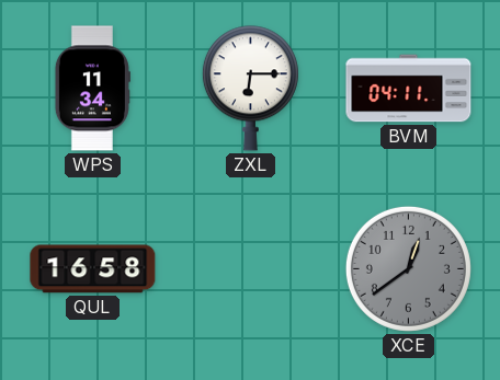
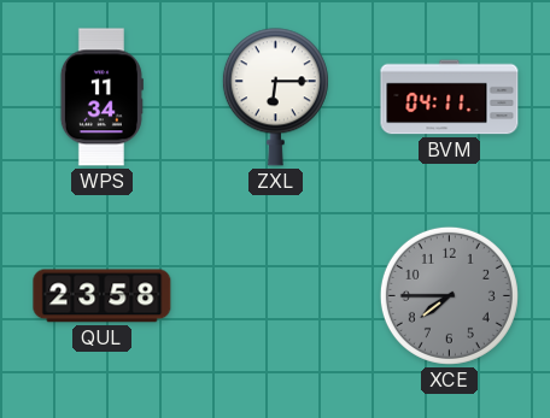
QUL: 16:58 -> 23:58 (103, 296)
XCE: 12:39 -> 7:45 (449, 295)
